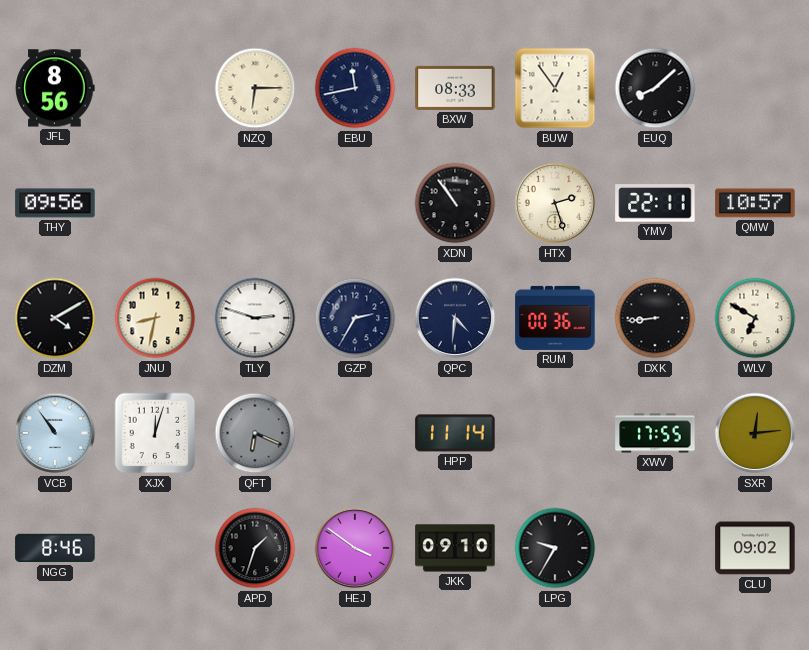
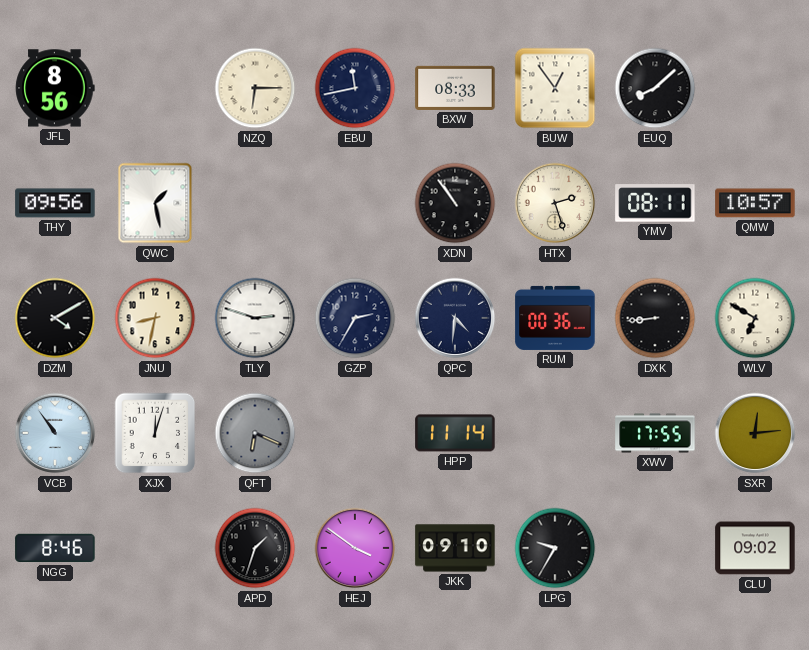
QWC: none -> 1:28 (155, 203)
YMV: 22:11 -> 08:11 (655, 203)
